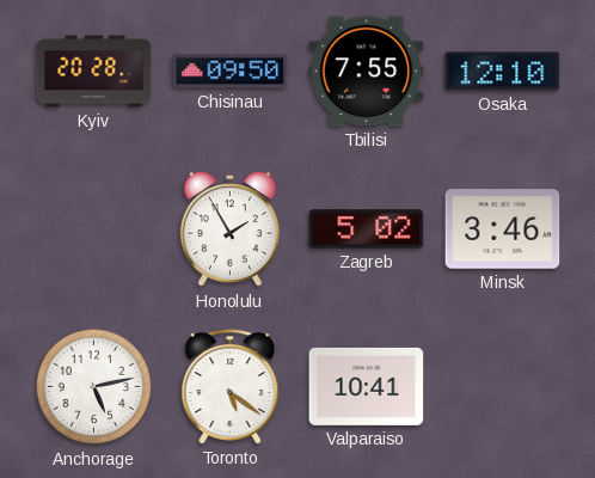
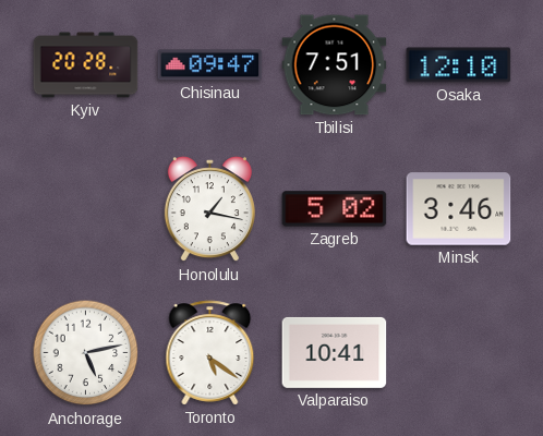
Chisinau: 09:50 -> 09:47 (210, 65)
Tbilisi: 7:55 -> 7:51 (335, 65)
Honolulu: 1:55 -> 1:17 (209, 209)
